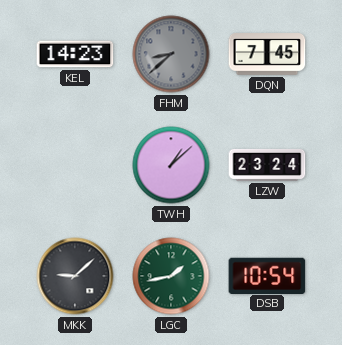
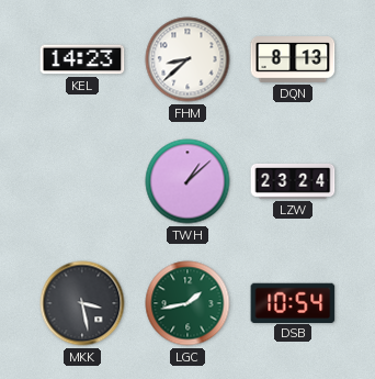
FHM dial: grey -> white (187, 59)
DQN: 7:45 -> 8:13 (293, 60)
MKK: 9:08 -> 3:28 (82, 303)
